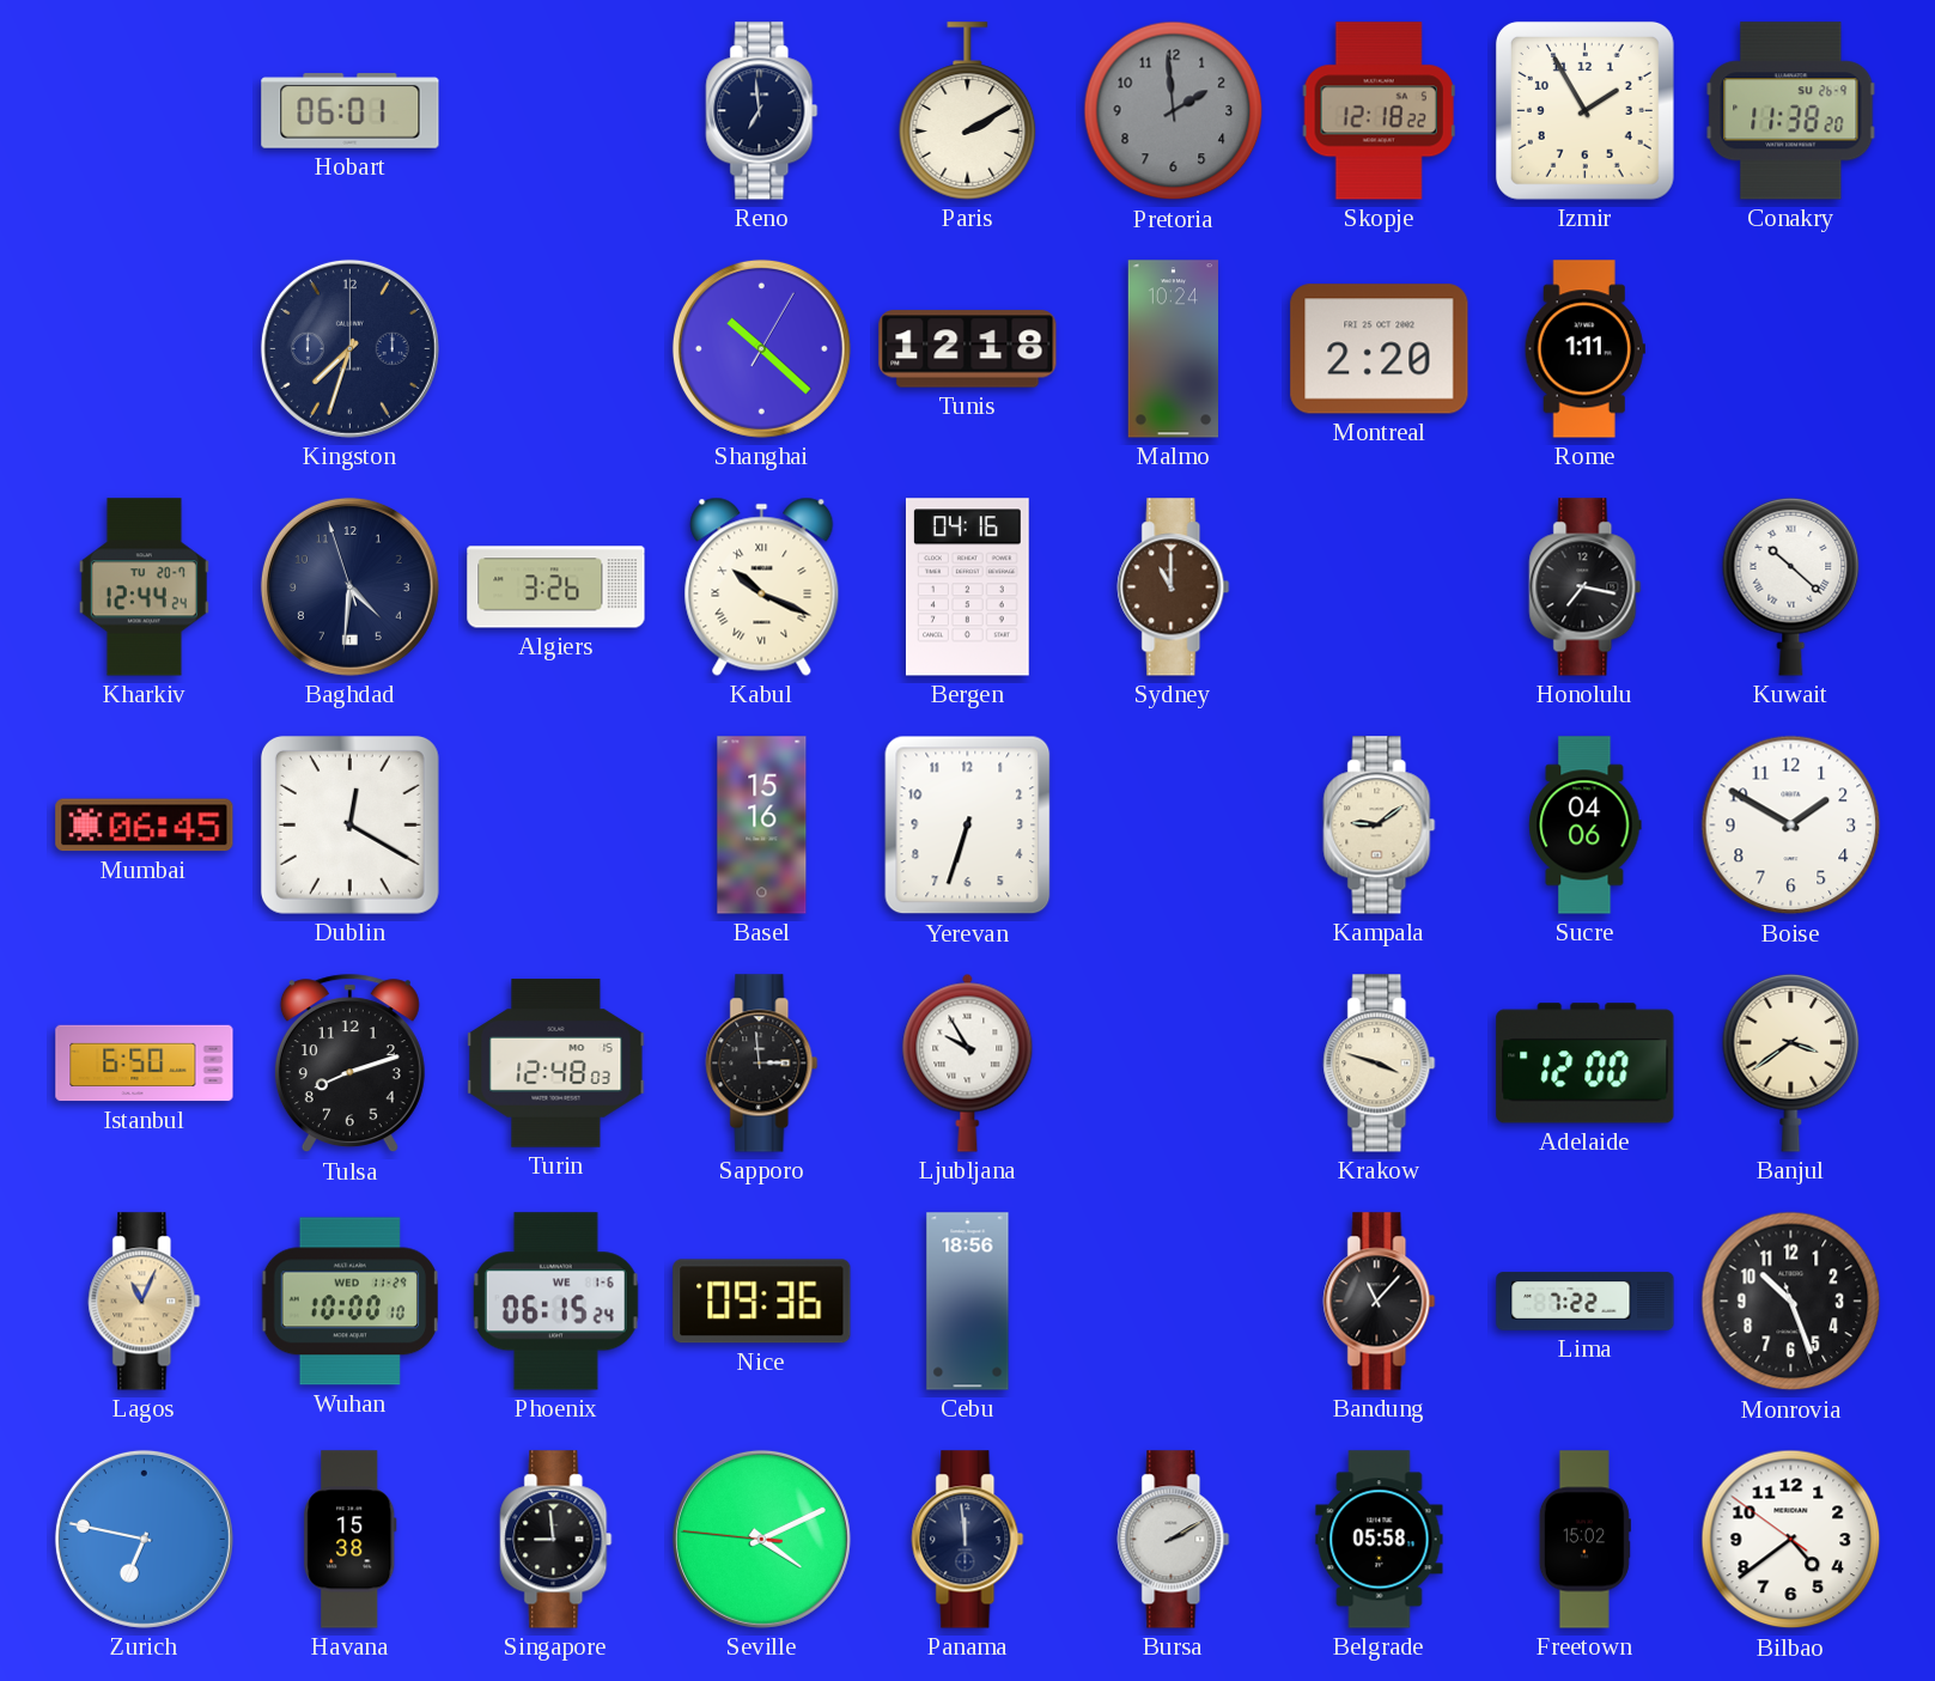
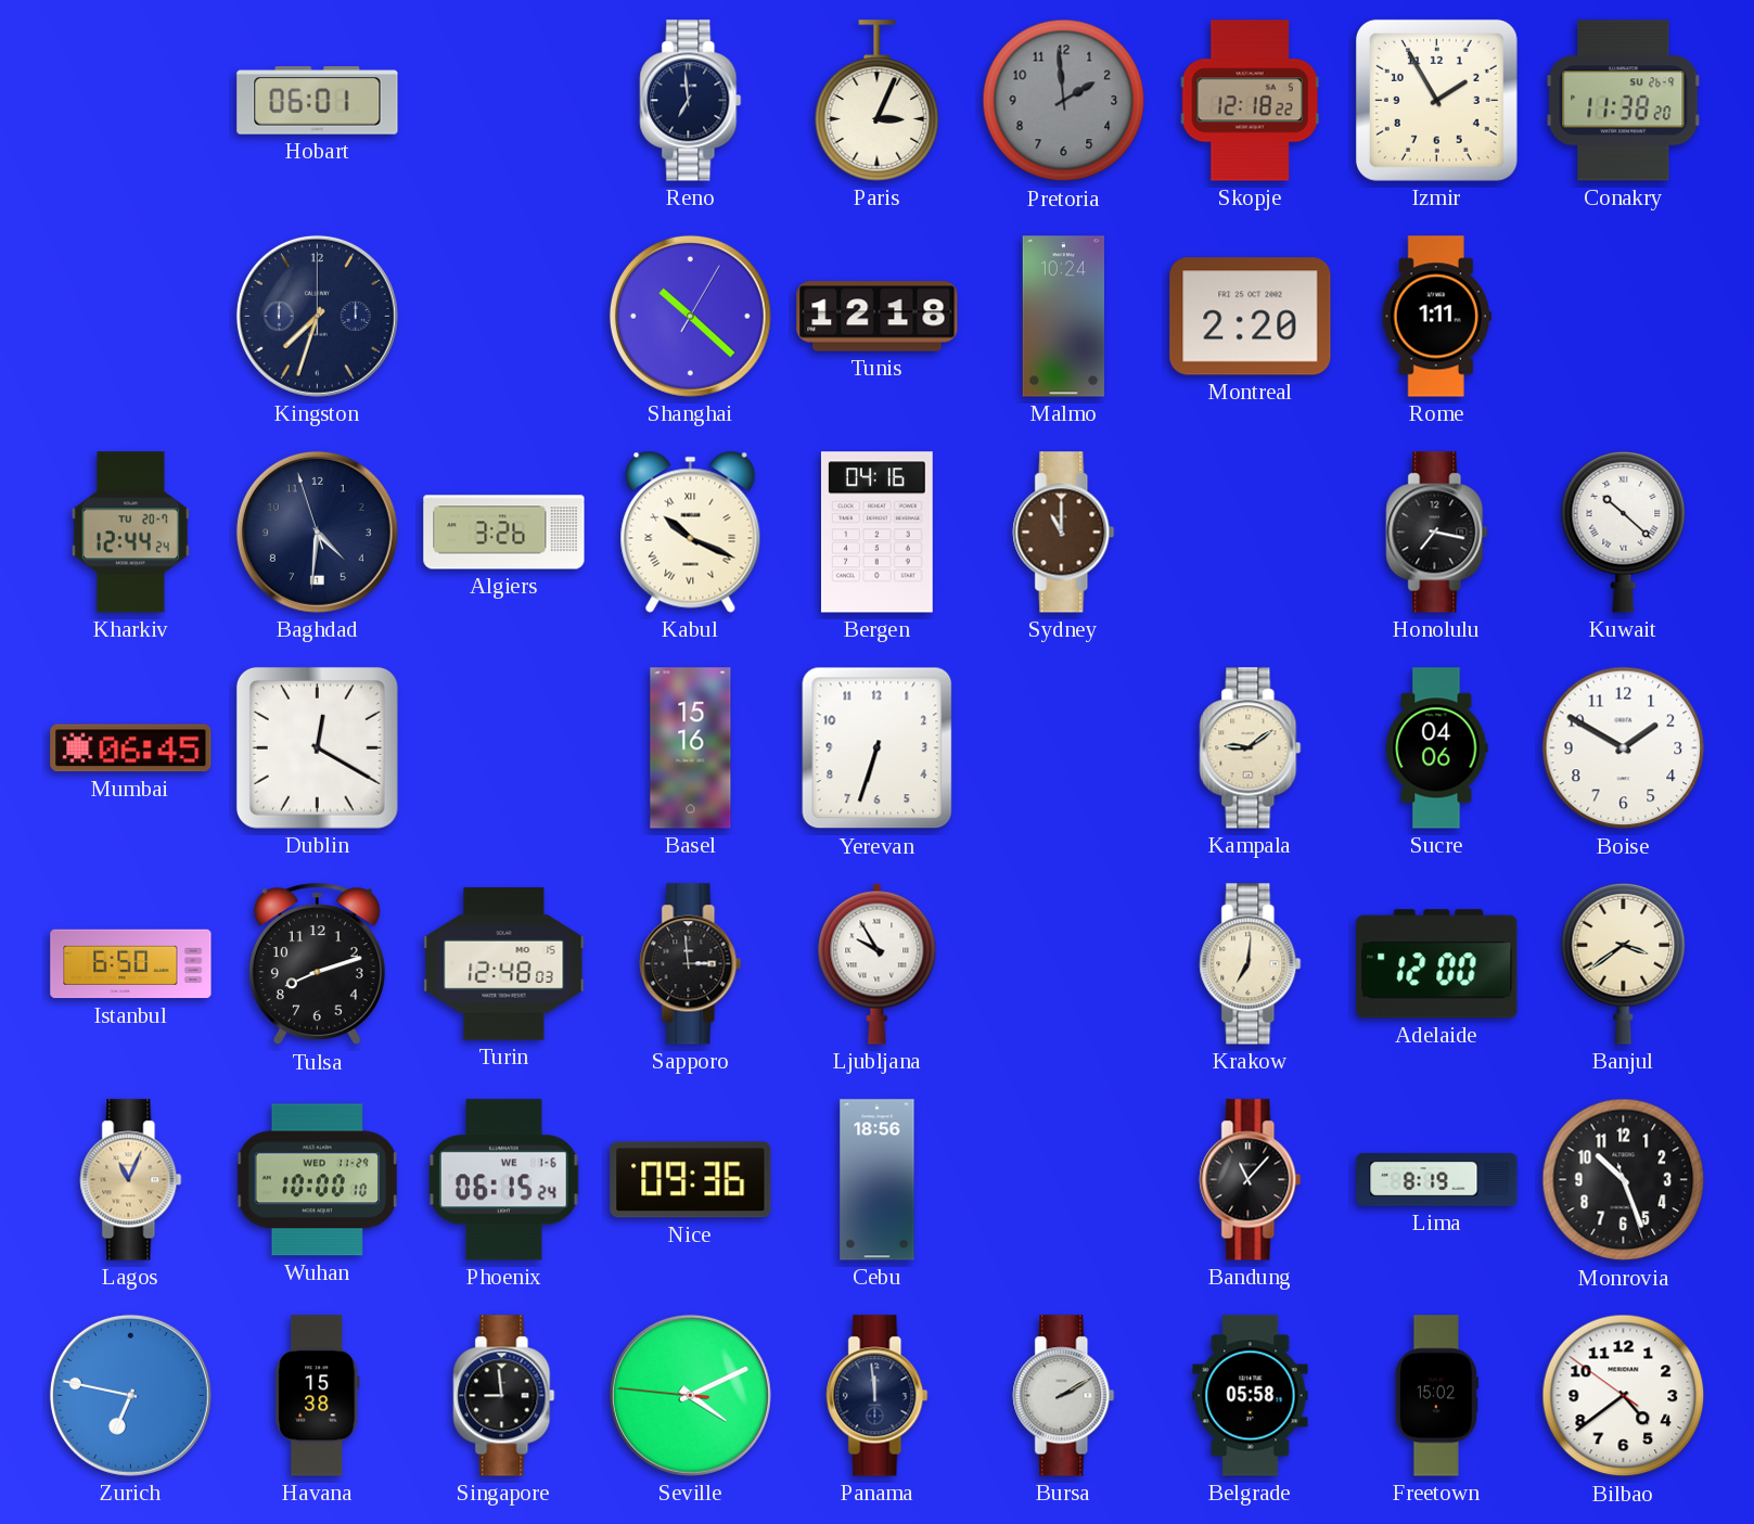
Paris: 2:10 -> 3:04 (878, 101)
Krakow: 3:48 -> 7:01 (1251, 964)
Lima: 7:22 -> 8:19 (1437, 1180)
